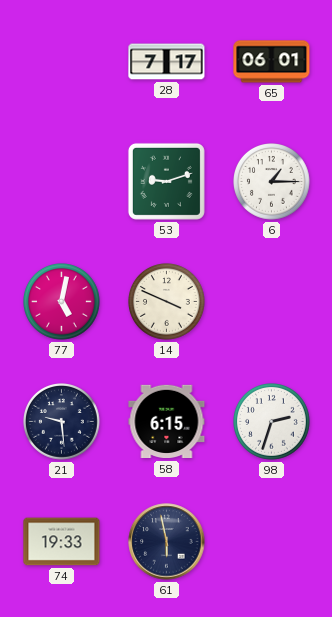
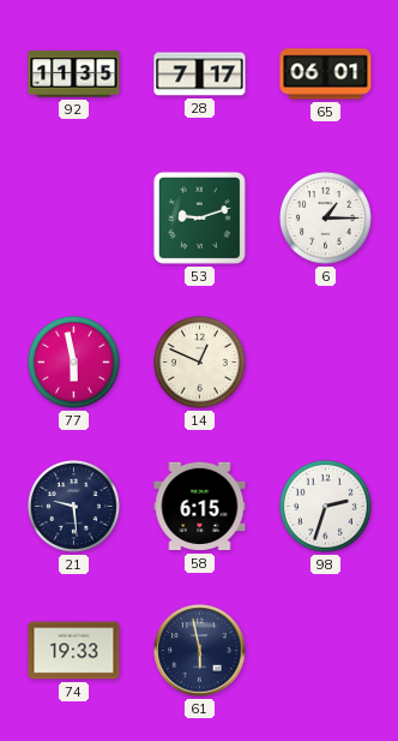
92: none -> 11:35 (74, 74)
77: 5:02 -> 5:58 (74, 363)
14: 3:49 -> 12:49 (200, 363)
